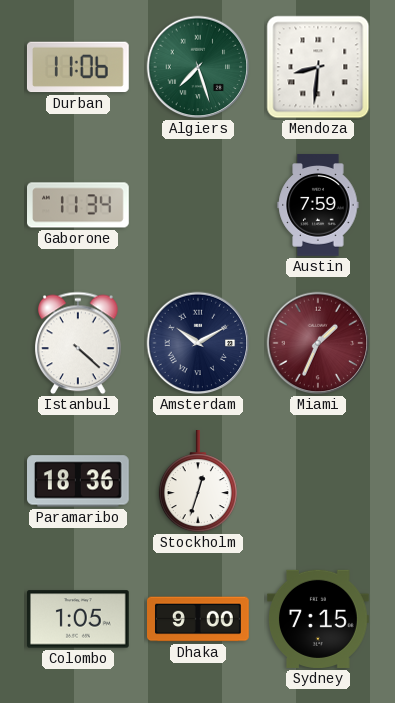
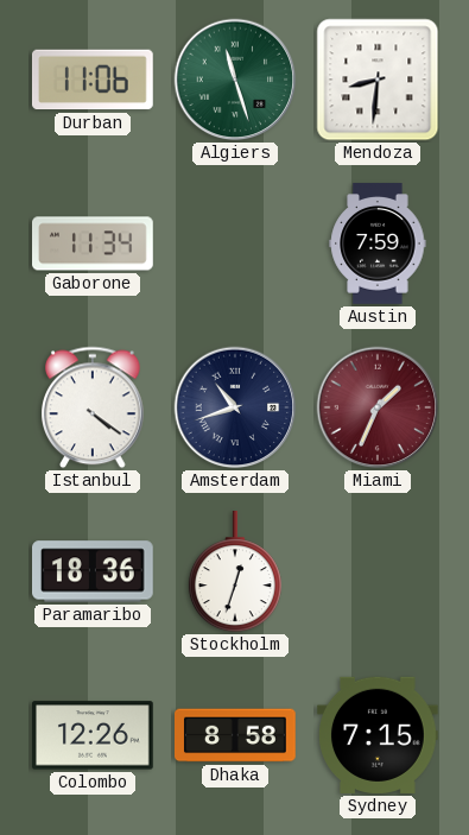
Algiers: 7:27 -> 11:27 (235, 80)
Istanbul: 4:22 -> 4:21 (94, 407)
Amsterdam: 10:10 -> 10:42 (235, 407)
Colombo: 1:05 -> 12:26 (94, 735)
Dhaka: 9:00 -> 8:58 (236, 735)
